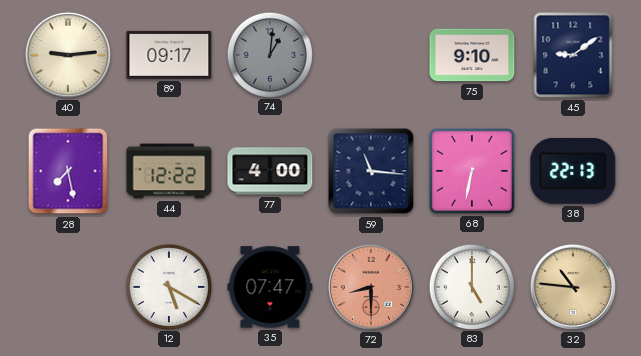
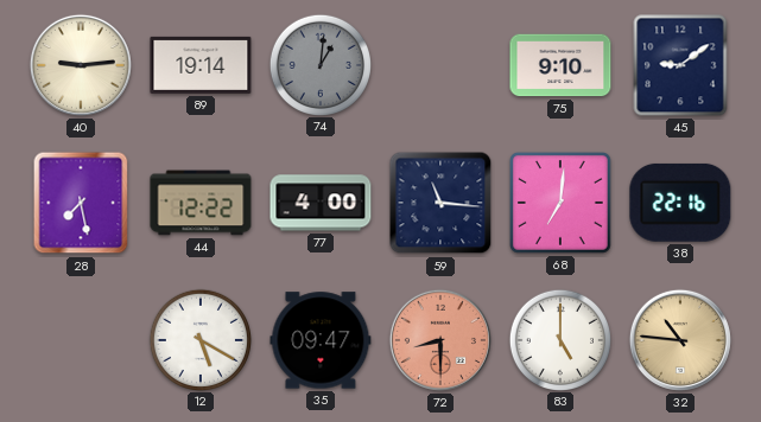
89: 09:17 -> 19:14 (201, 65)
68: 6:32 -> 7:01 (560, 203)
38: 22:13 -> 22:16 (680, 203)
35: 07:47 -> 09:47 (321, 340)
